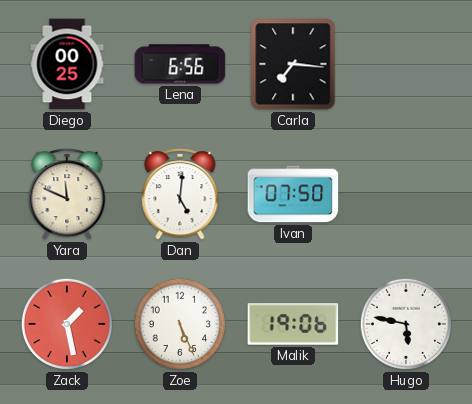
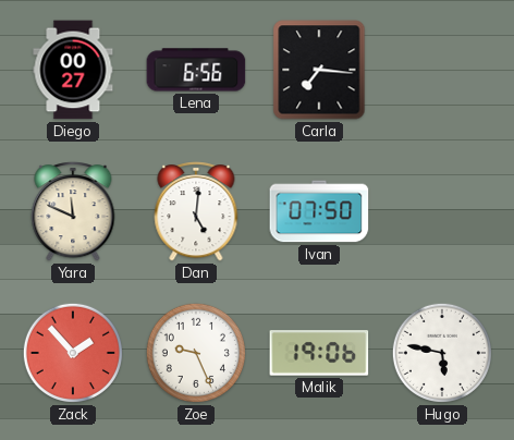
Diego: 00:25 -> 00:27 (73, 70)
Zack: 1:28 -> 1:53 (73, 353)
Zoe: 5:26 -> 9:26 (196, 353)
